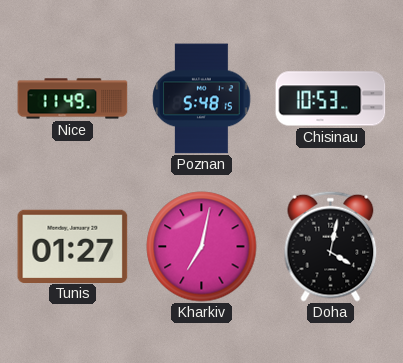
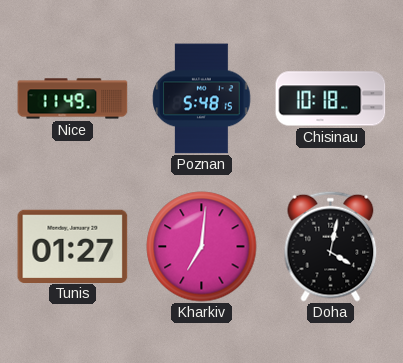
Chisinau: 10:53 -> 10:18 (331, 99)
Kharkiv: 7:02 -> 7:01 (202, 247)
